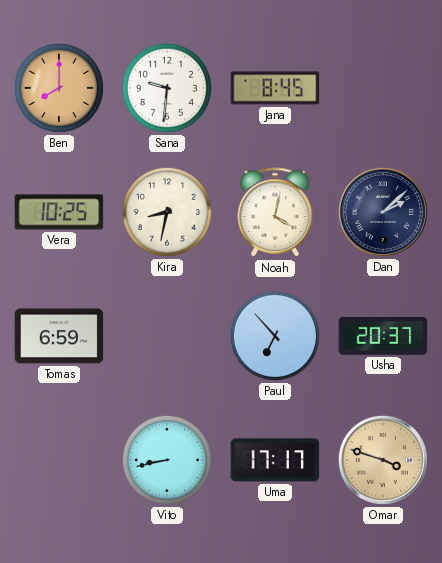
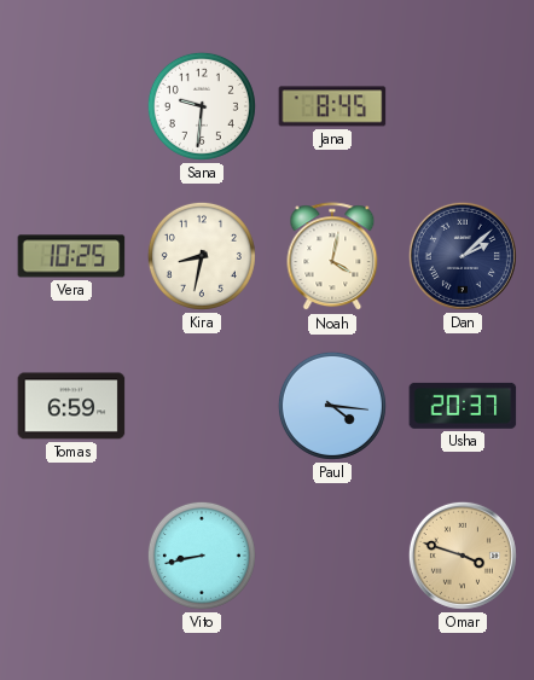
Ben: 8:00 -> none (59, 88)
Paul: 6:53 -> 4:16 (332, 406)
Uma: 17:17 -> none (275, 460)
